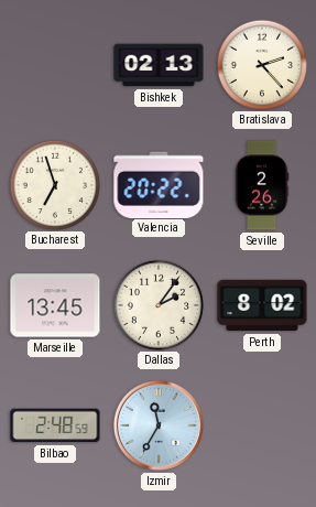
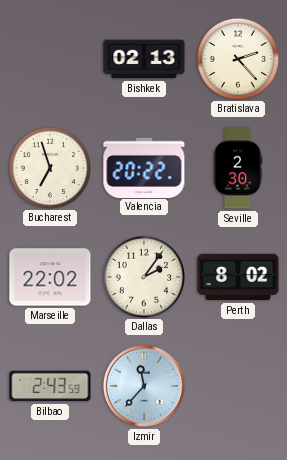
Seville: 2:26 -> 2:30 (238, 168)
Marseille: 13:45 -> 22:02 (50, 277)
Bilbao: 2:48 -> 2:43 (50, 386)
Izmir: 11:35 -> 11:37 (144, 386)
